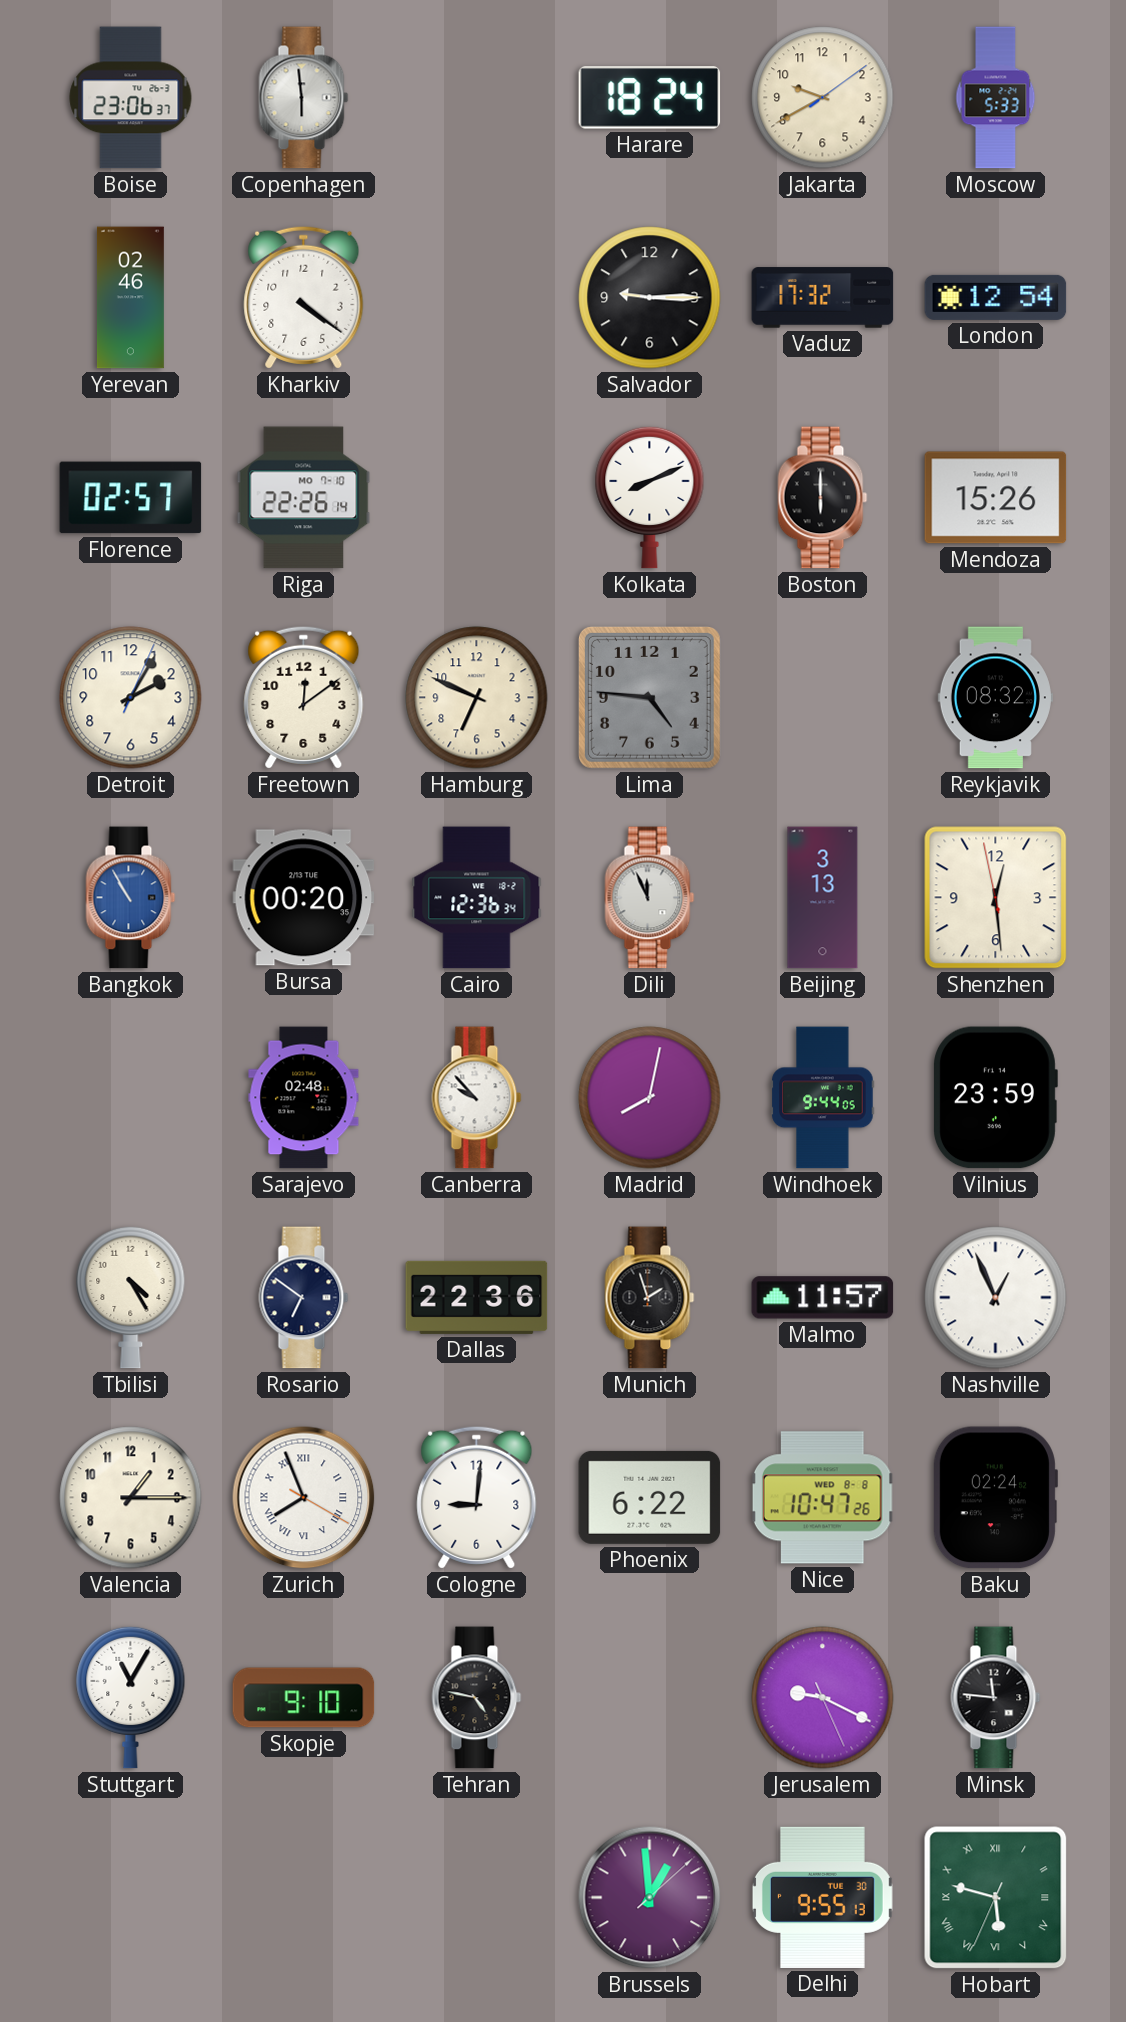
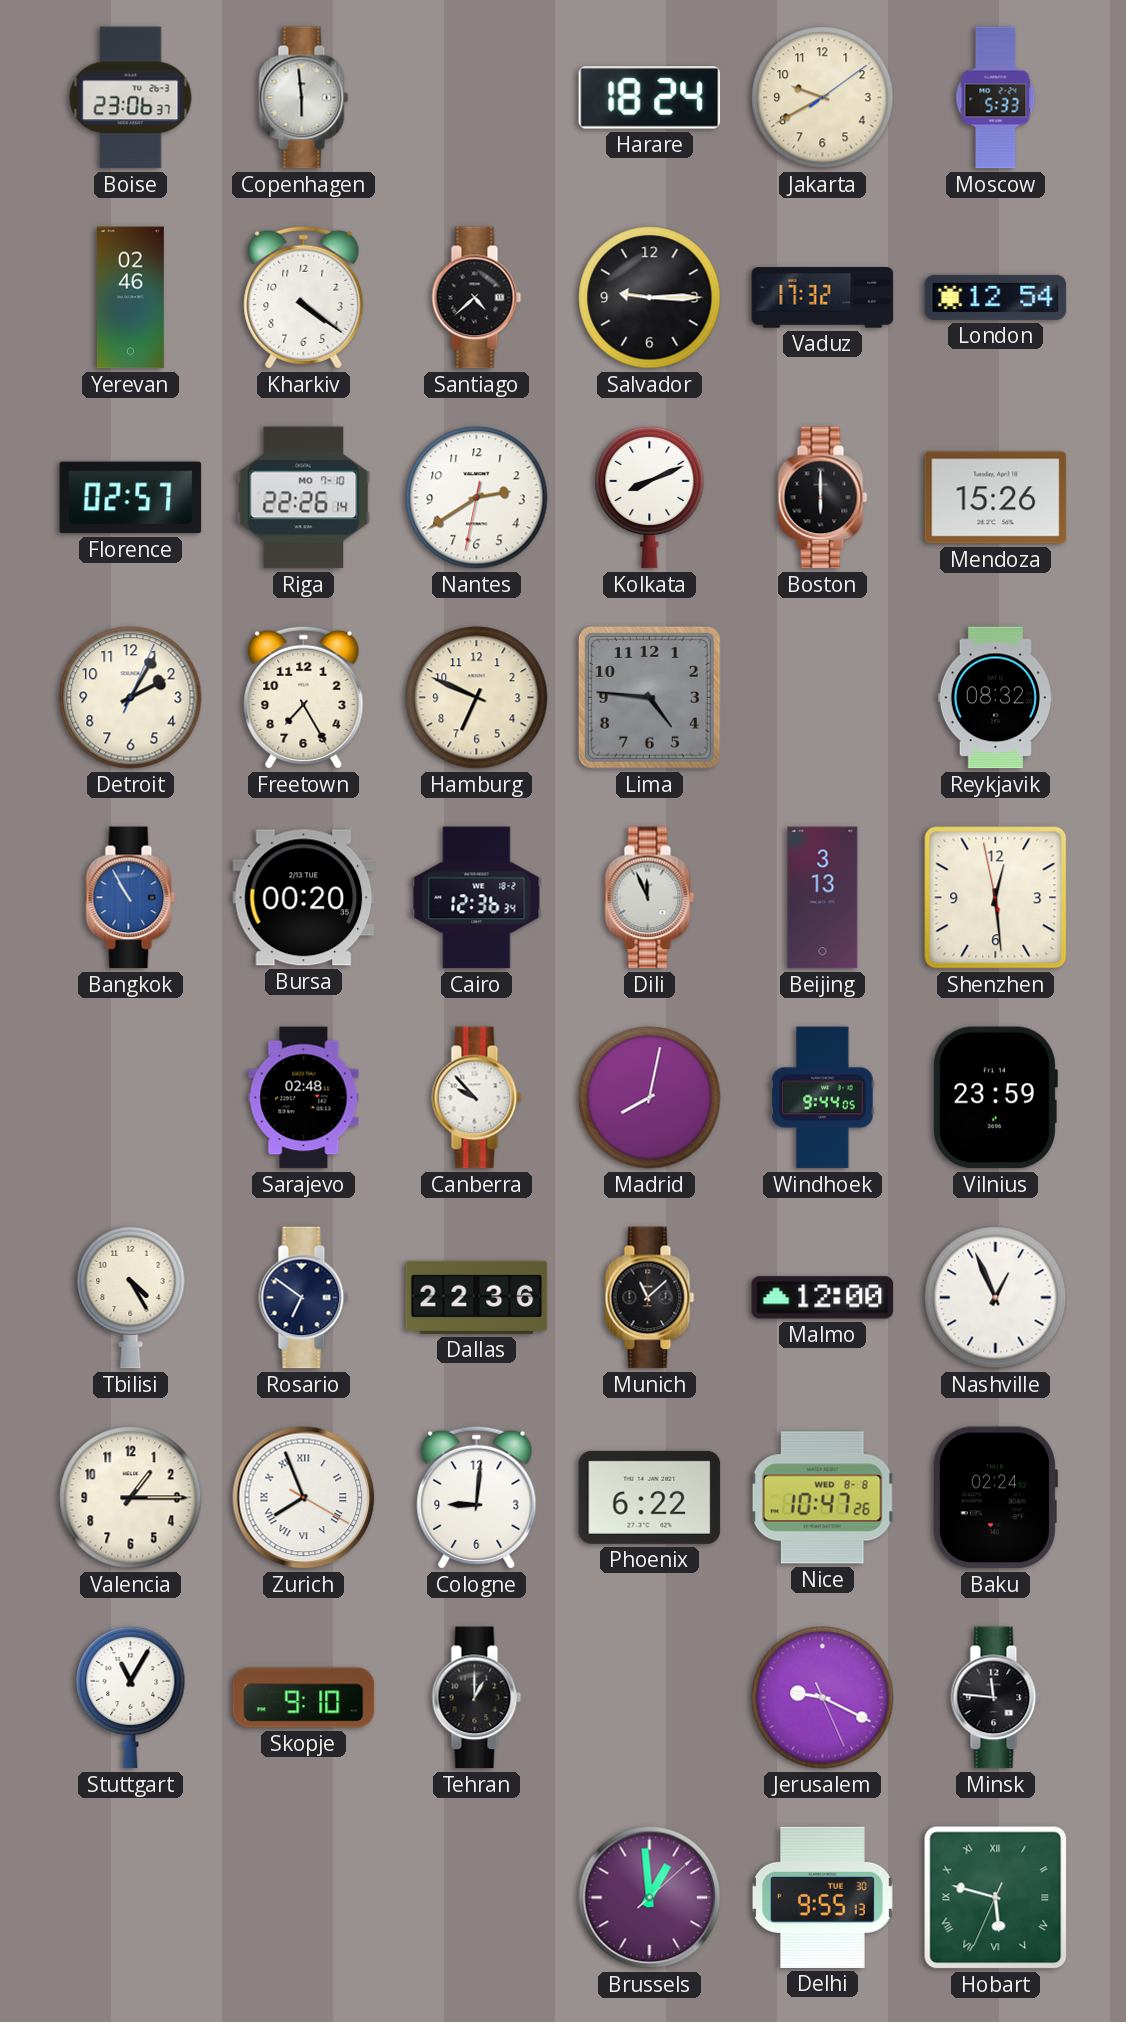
Santiago: none -> 4:38 (477, 298)
Nantes: none -> 2:39 (477, 498)
Freetown: 12:09 -> 7:25 (304, 697)
Munich: 1:57 -> 11:08 (650, 1298)
Malmo: 11:57 -> 12:00 (823, 1298)
Tehran: 4:47 -> 1:00 (477, 1698)
